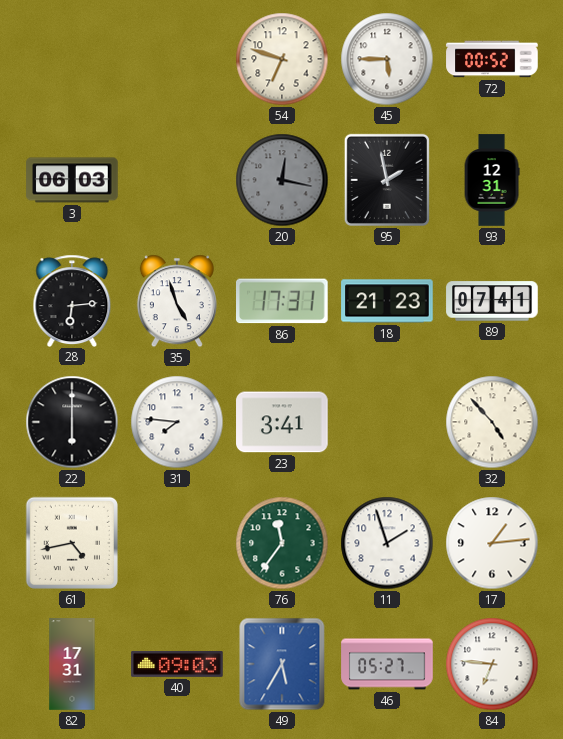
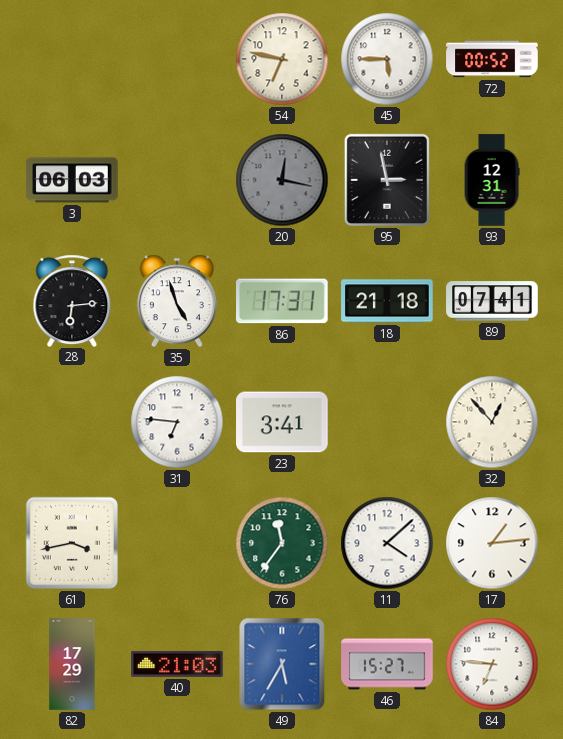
54: 6:48 -> 6:47 (282, 59)
95: 1:58 -> 2:58 (387, 180)
18: 21:23 -> 21:18 (387, 301)
22: 6:00 -> none (72, 422)
31: 7:46 -> 6:46 (177, 422)
32: 4:53 -> 12:53 (492, 422)
61: 4:43 -> 3:43 (72, 543)
11: 1:57 -> 4:08 (387, 543)
82: 17:31 -> 17:29 (72, 664)
40: 09:03 -> 21:03 (177, 664)
46: 05:27 -> 15:27 (387, 664)
